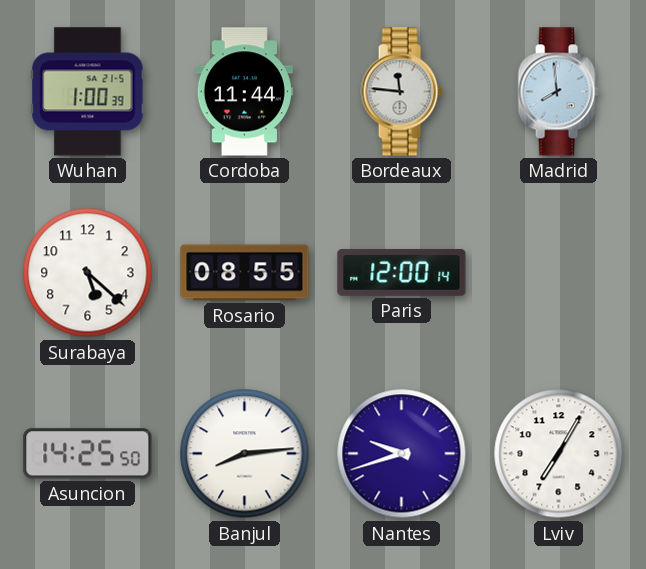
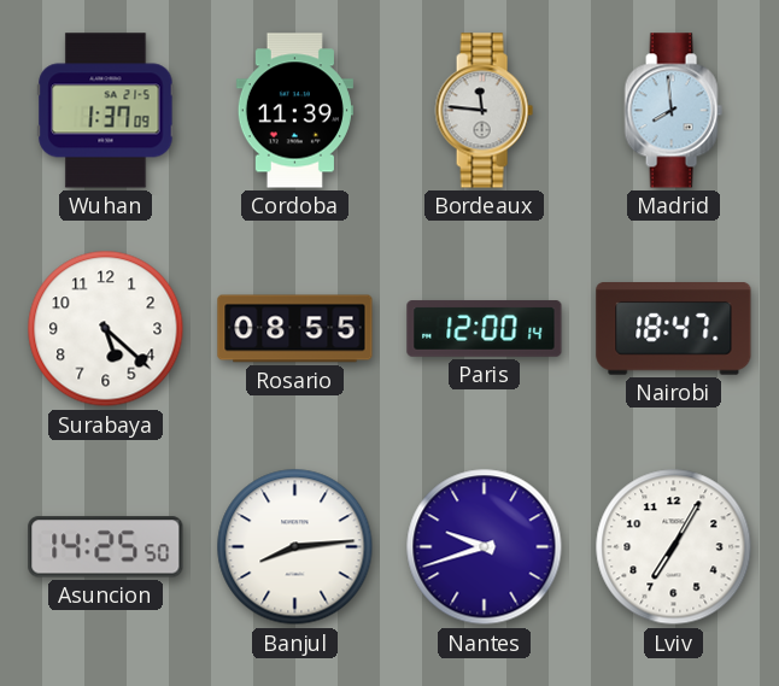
Wuhan: 1:00 -> 1:37 (106, 111)
Cordoba: 11:44 -> 11:39 (294, 111)
Nairobi: none -> 18:47 (674, 329)
